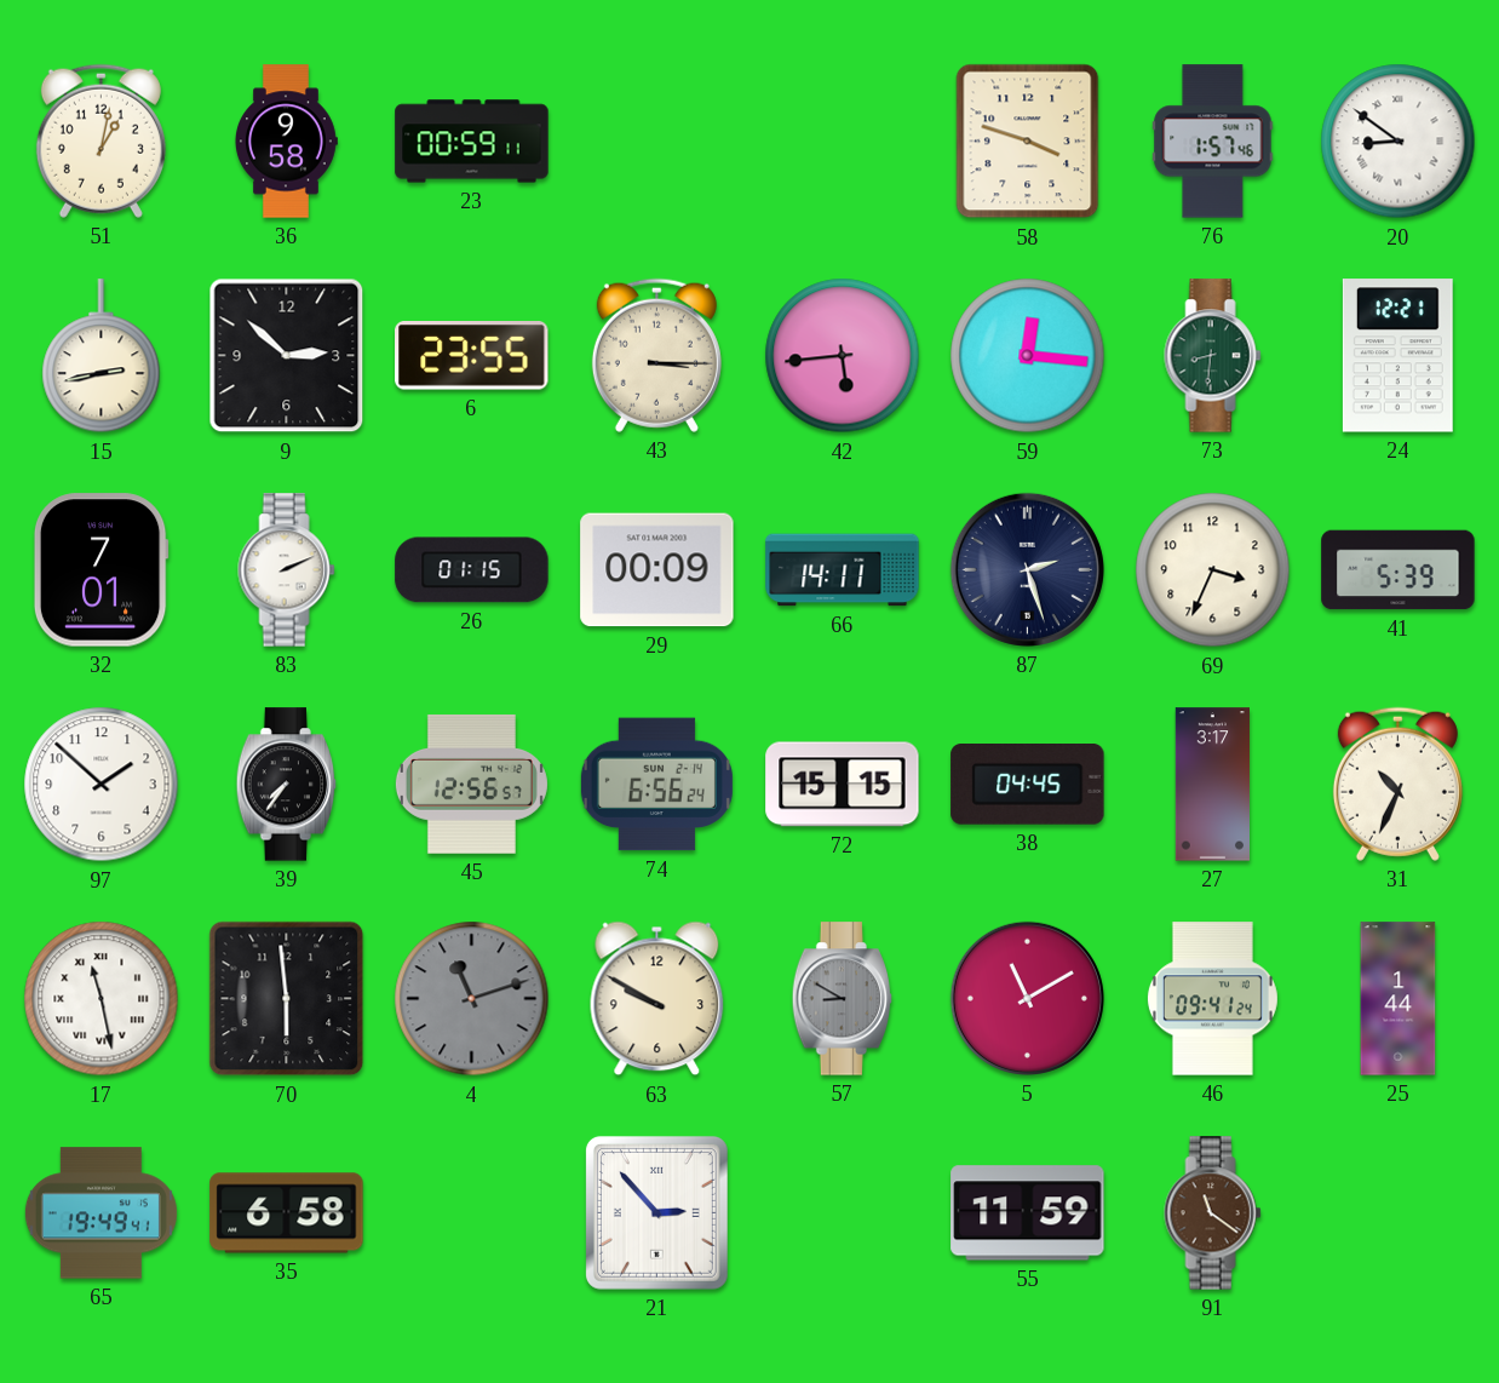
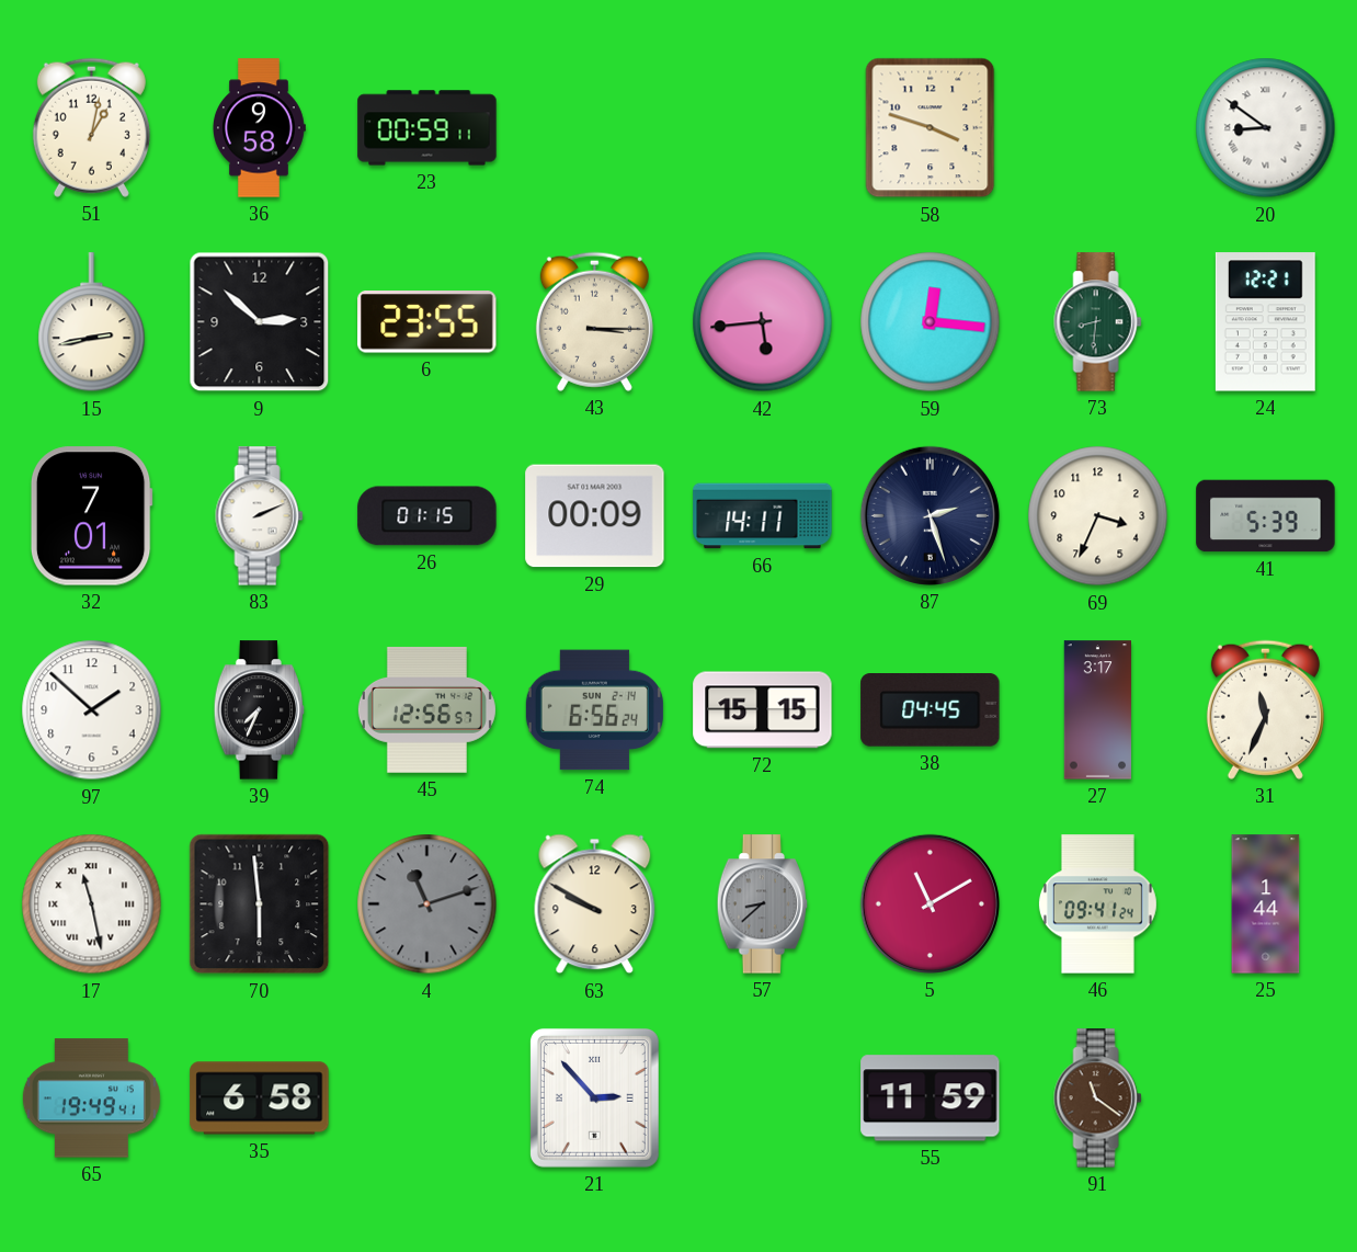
76: 1:57 -> none (1213, 142)
39: 7:36 -> 7:34 (260, 710)
31: 10:34 -> 11:34 (1265, 709)
57: 8:50 -> 8:38 (763, 904)
